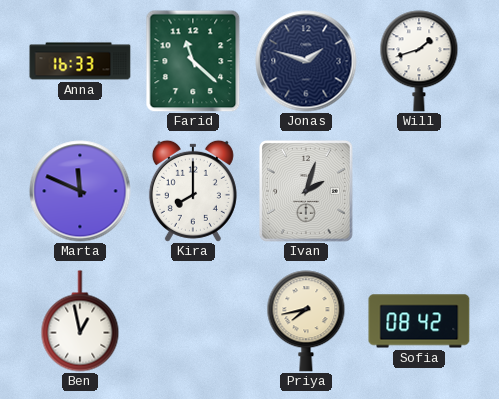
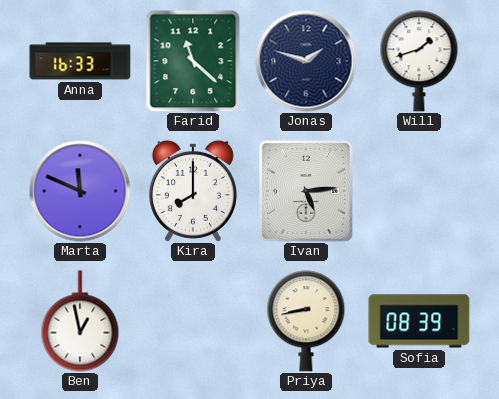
Ivan: 2:03 -> 5:14 (306, 191)
Priya: 7:43 -> 8:43 (306, 321)
Sofia: 08:42 -> 08:39 (419, 321)
